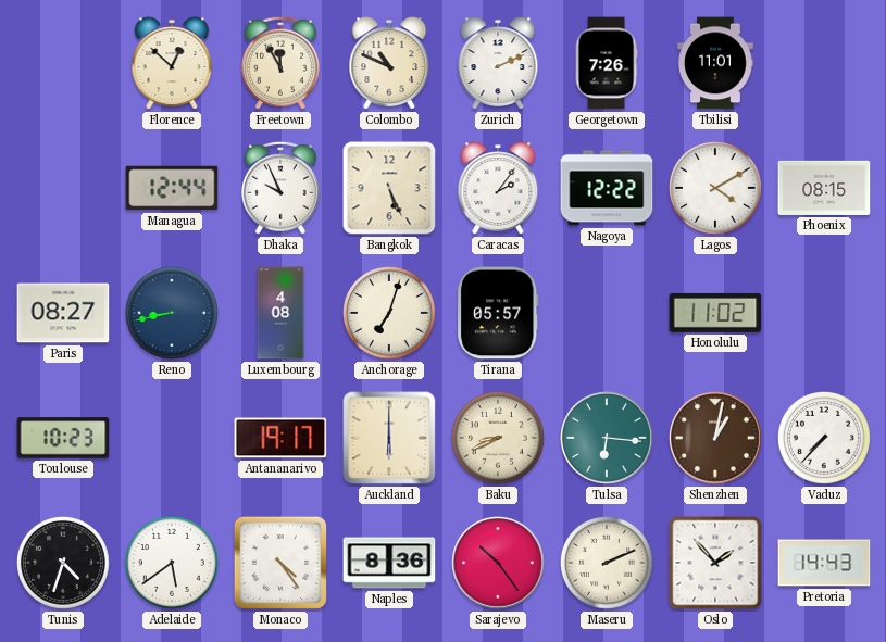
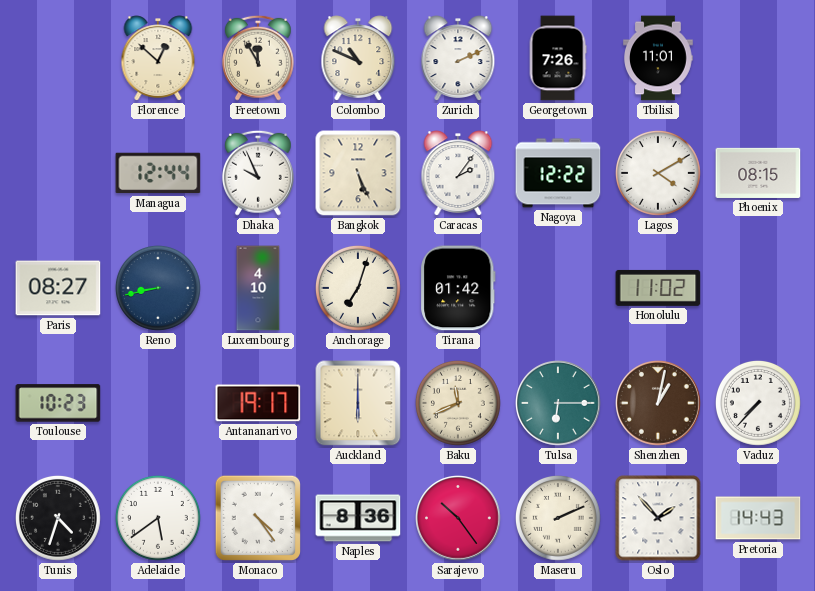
Luxembourg: 4:08 -> 4:10 (258, 288)
Tirana: 05:57 -> 01:42 (458, 288)
Baku: 8:41 -> 11:41 (458, 403)
Tulsa: 6:16 -> 6:15 (559, 404)
